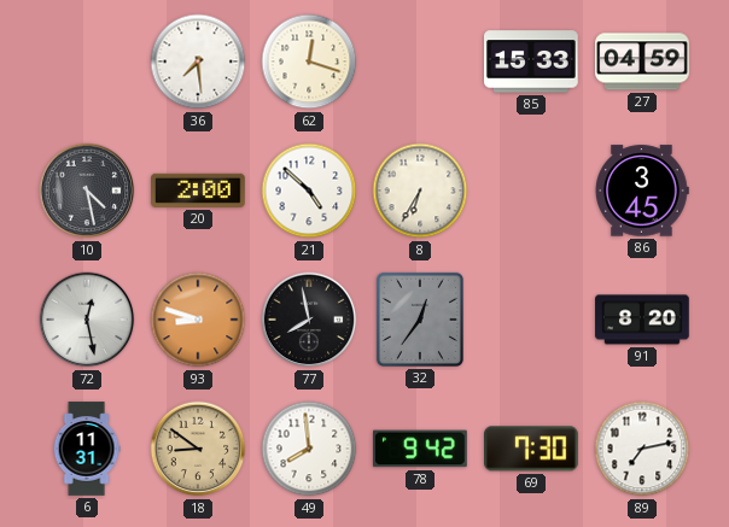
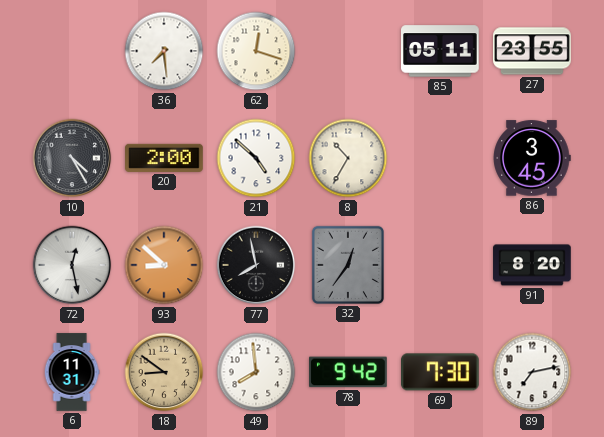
85: 15:33 -> 05:11 (440, 51)
27: 04:59 -> 23:55 (532, 51)
10: 4:28 -> 4:25 (72, 158)
8: 6:35 -> 10:35 (348, 158)
93: 8:48 -> 8:52 (164, 265)
